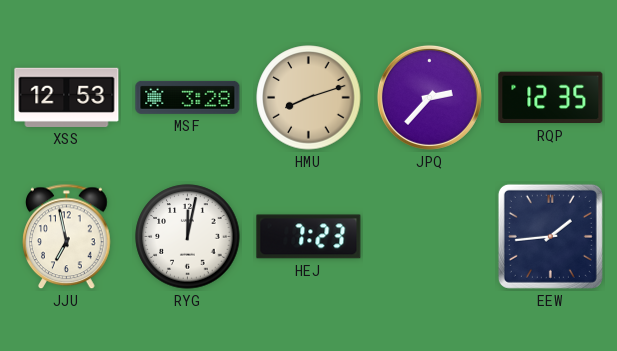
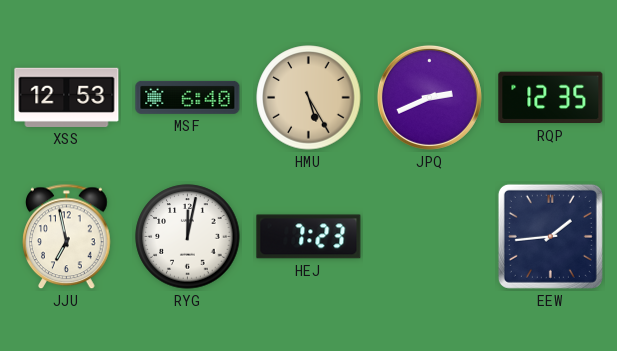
MSF: 3:28 -> 6:40 (188, 97)
HMU: 8:12 -> 5:25 (309, 98)
JPQ: 2:37 -> 2:41 (429, 97)
